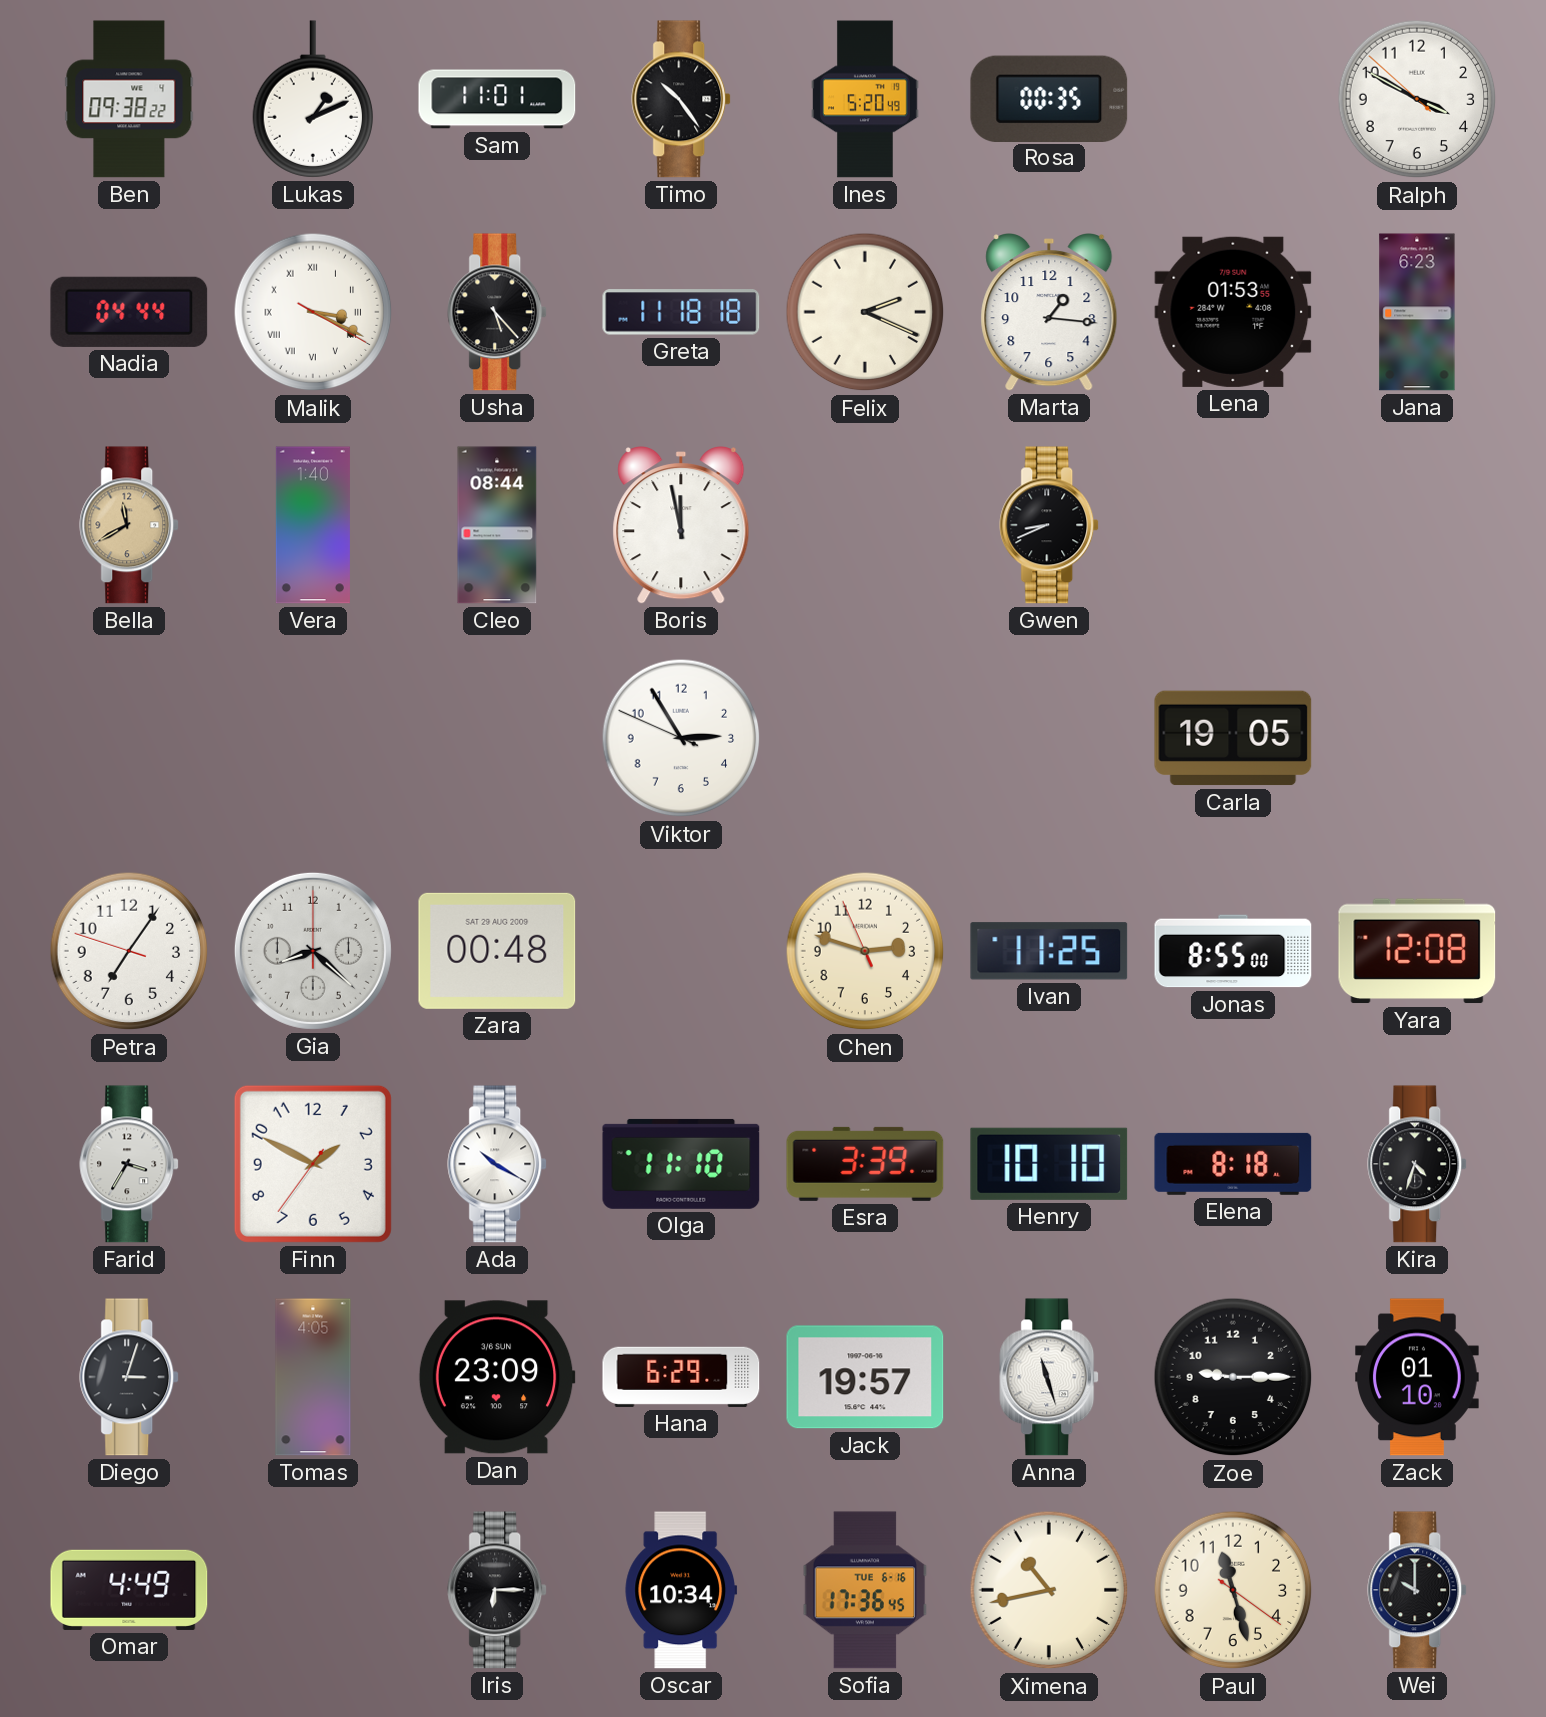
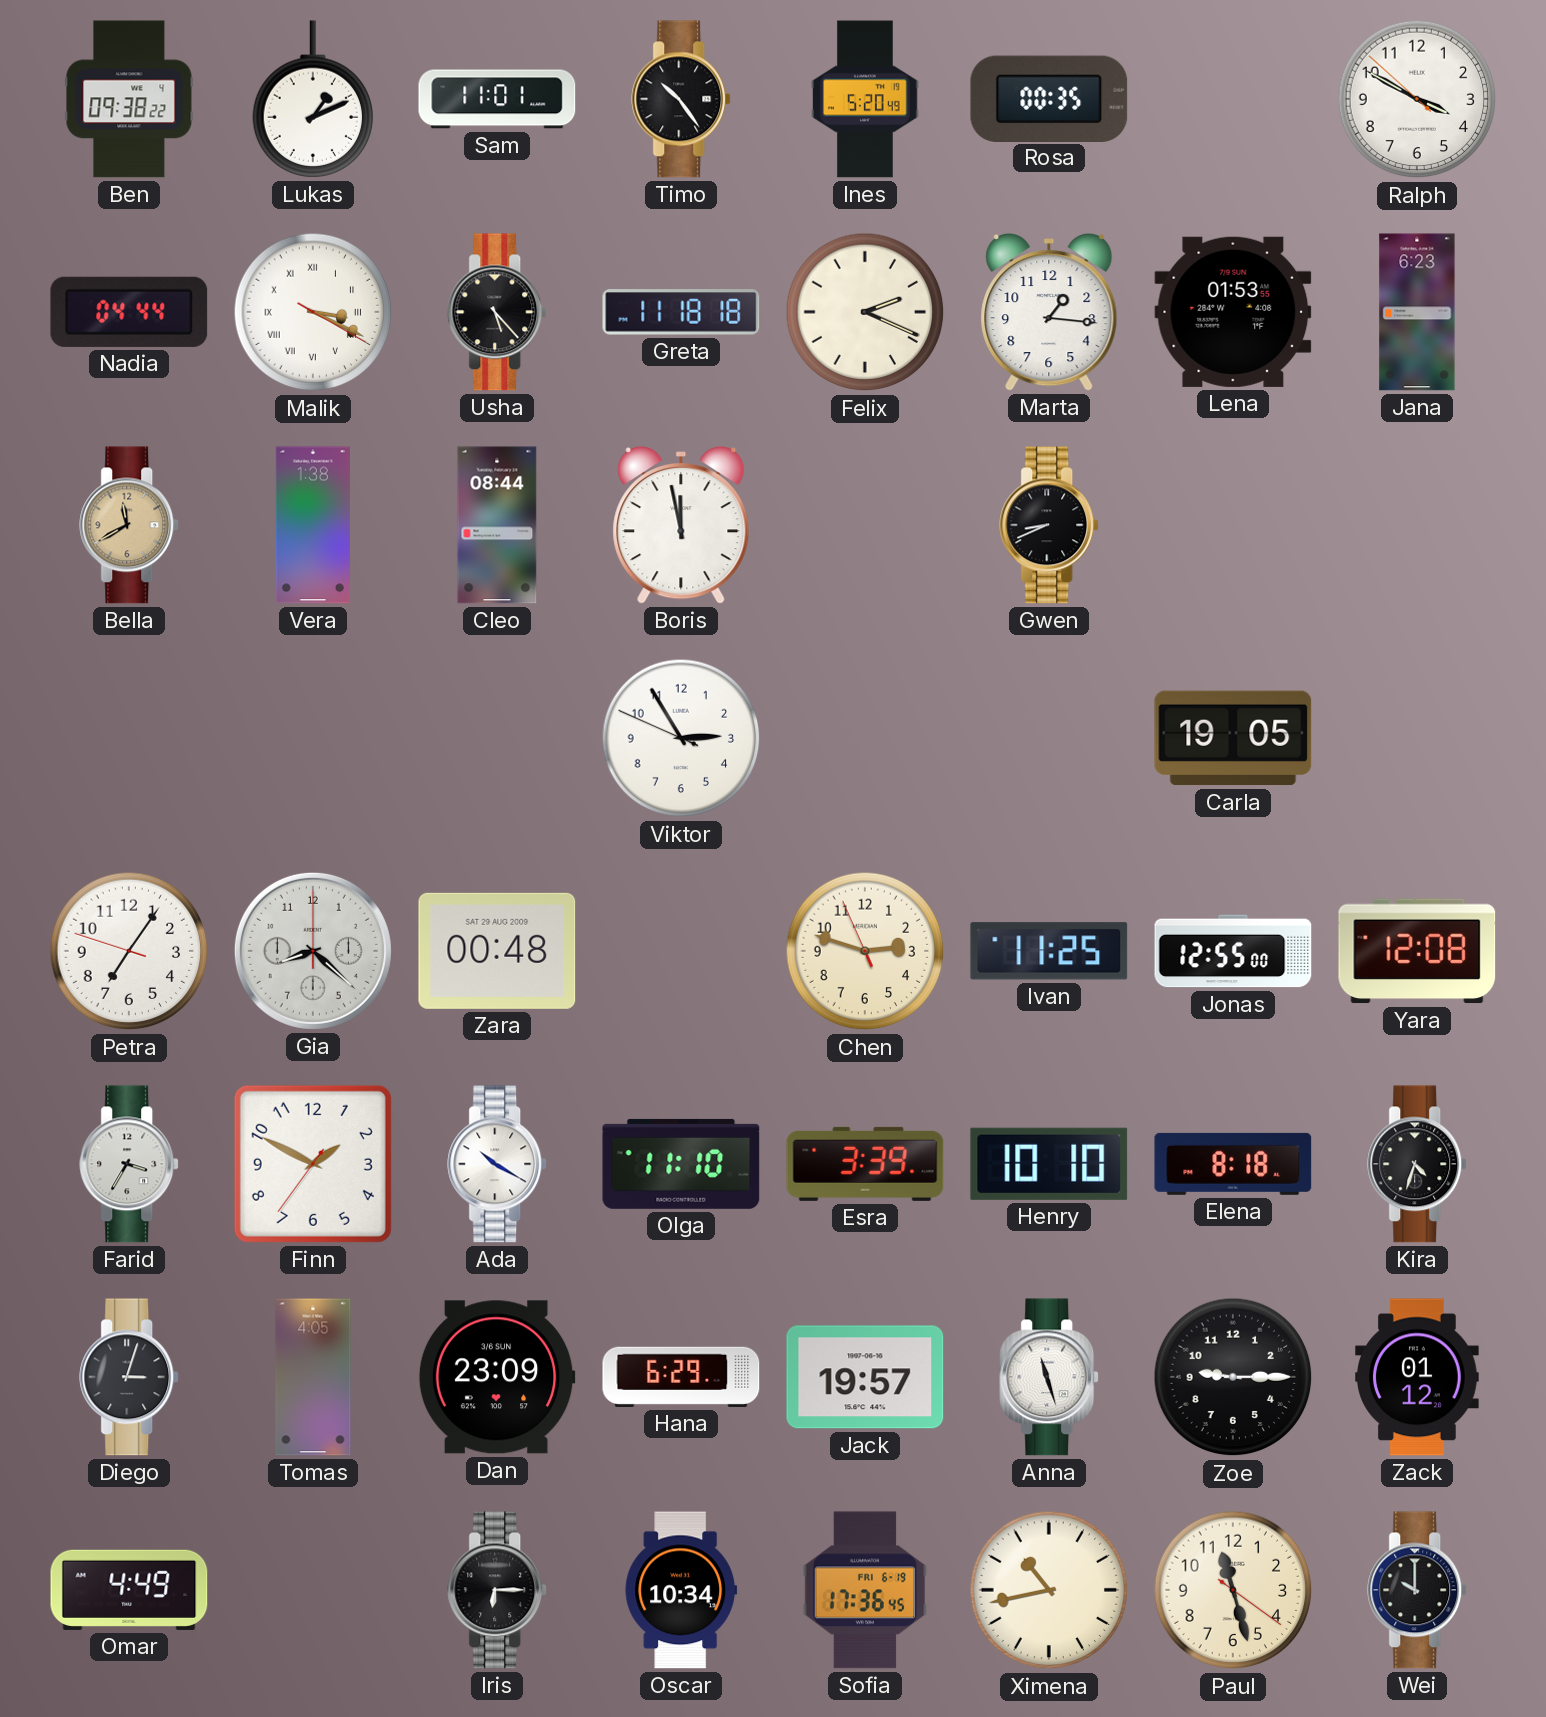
Vera: 1:40 -> 1:38 (313, 525)
Jonas: 8:55 -> 12:55 (1233, 951)
Zack: 01:10 -> 01:12 (1417, 1377)
Sofia date: TUE 6-16 -> FRI 6-19 (865, 1590)
